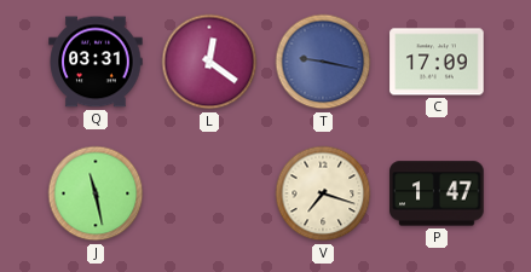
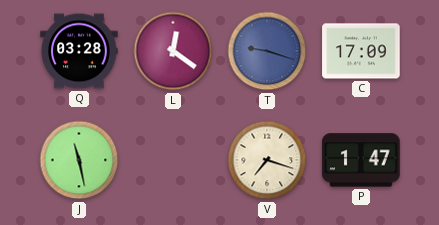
Q: 03:31 -> 03:28 (79, 51)
T: 9:17 -> 9:18 (267, 51)
